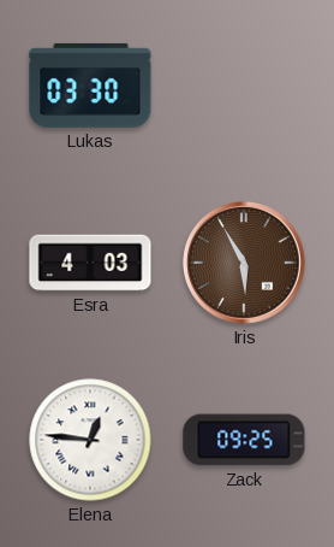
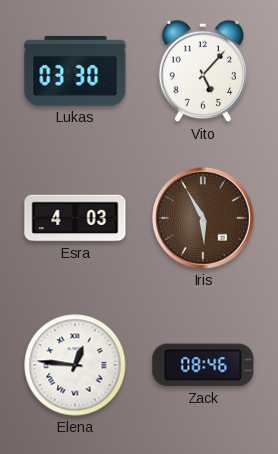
Vito: none -> 5:07 (203, 71)
Zack: 09:25 -> 08:46 (203, 365)
